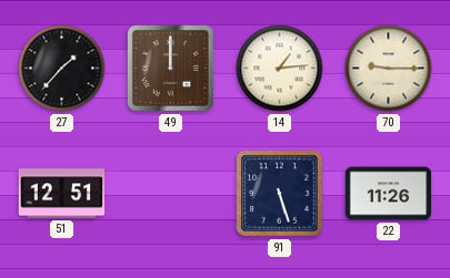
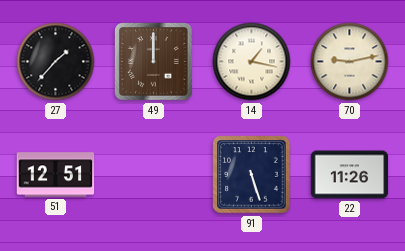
14: 1:14 -> 1:17 (252, 62)
70: 9:15 -> 9:13 (350, 62)
